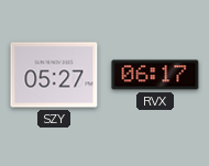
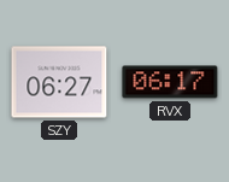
SZY: 05:27 -> 06:27 (59, 82)
